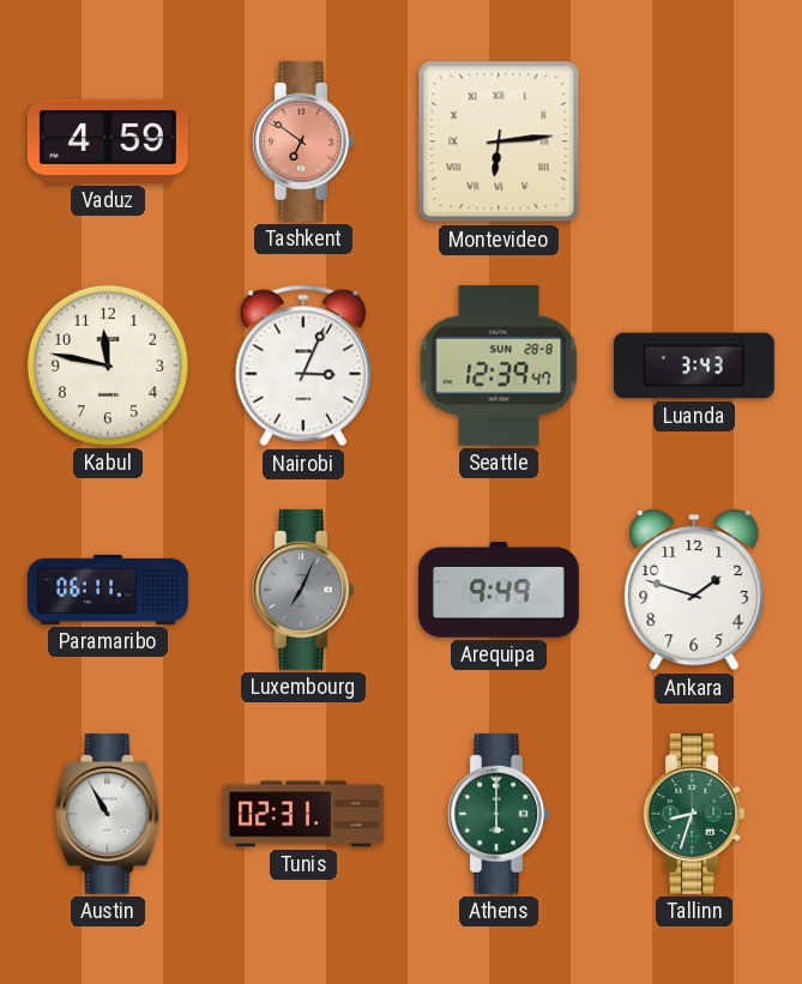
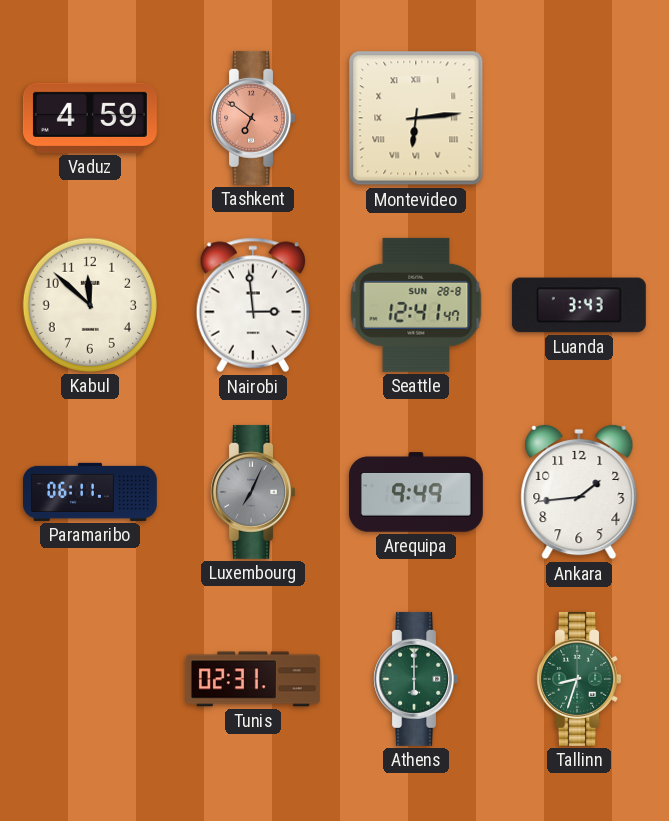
Kabul: 11:47 -> 11:52 (90, 305)
Nairobi: 3:04 -> 2:59 (252, 305)
Seattle: 12:39 -> 12:41 (416, 305)
Ankara: 1:48 -> 1:44 (579, 492)
Austin: 10:55 -> none (108, 814)
